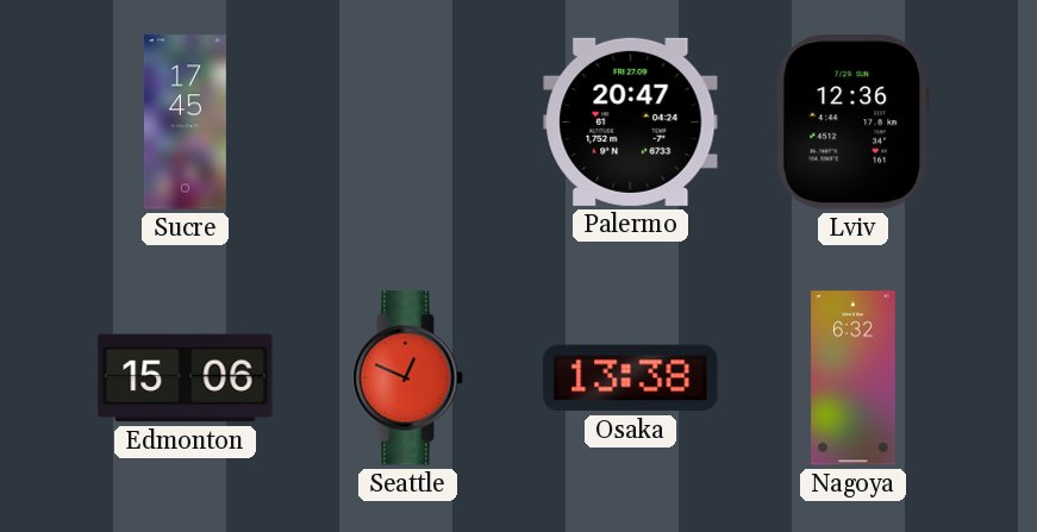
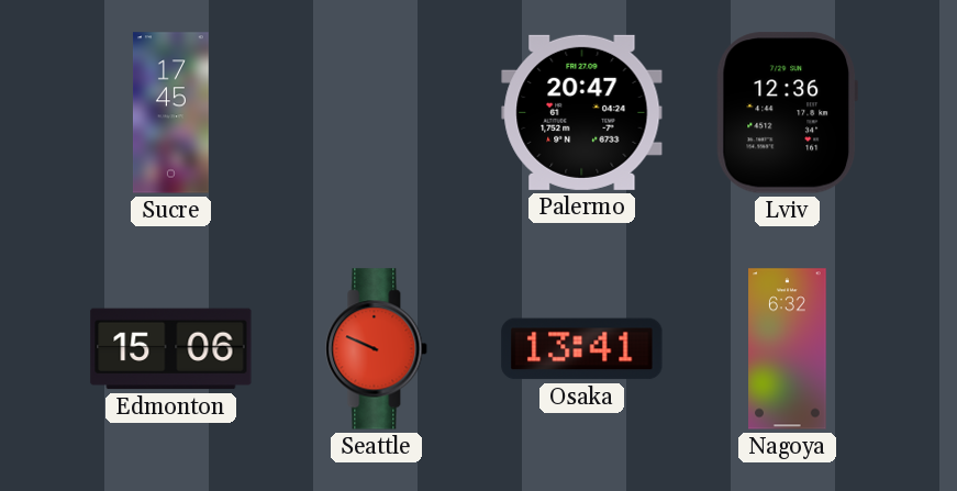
Seattle: 12:49 -> 9:49 (377, 349)
Osaka: 13:38 -> 13:41 (582, 349)
